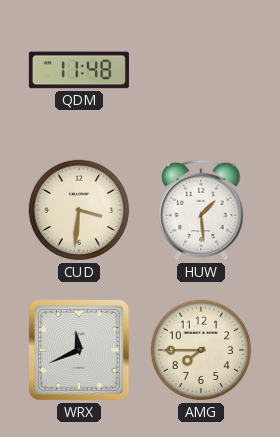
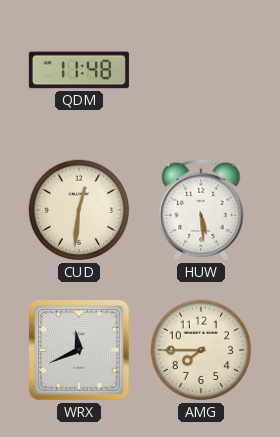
CUD: 3:31 -> 12:31 (79, 210)
HUW: 1:29 -> 5:29 (201, 210)
